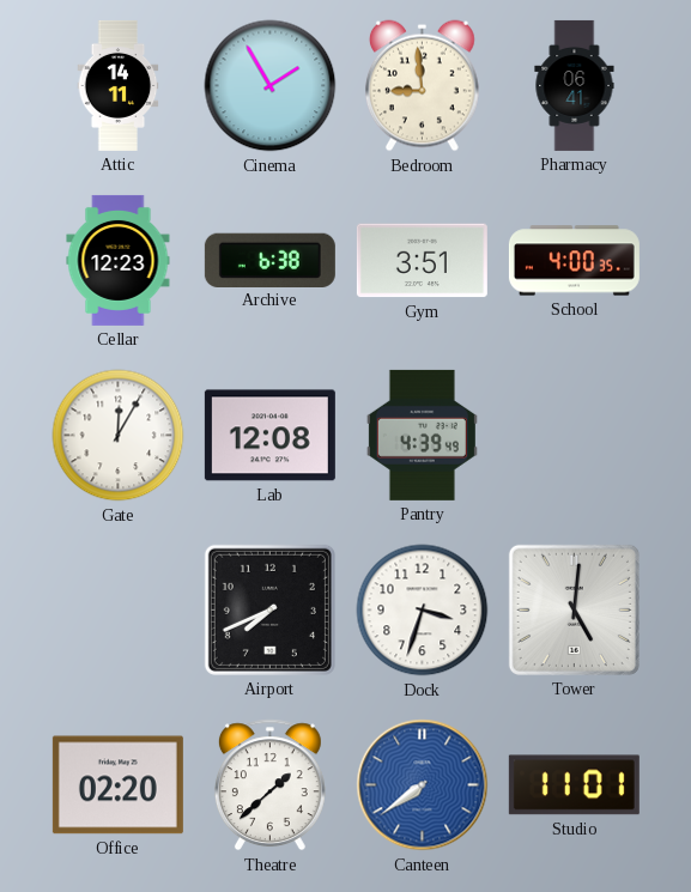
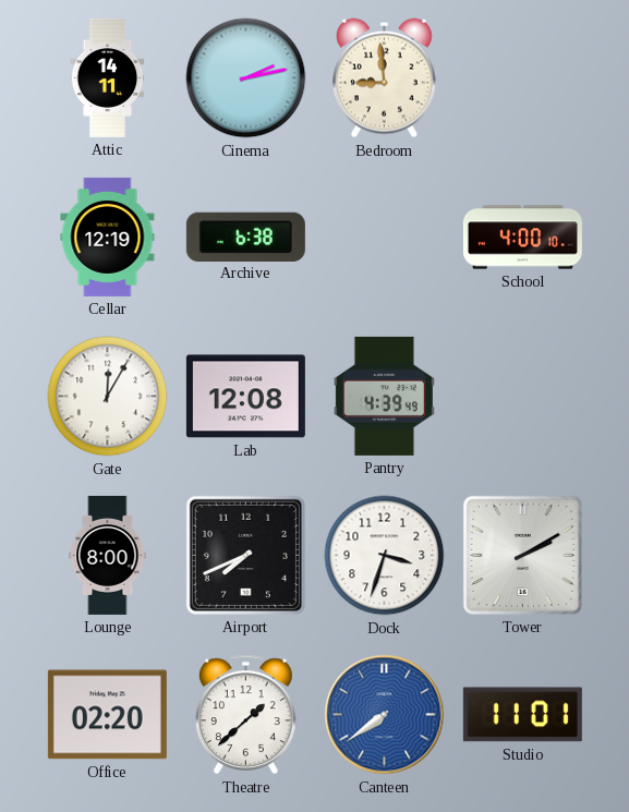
Cinema: 1:55 -> 2:13 (246, 78)
Pharmacy: 06:41 -> none (575, 85)
Cellar: 12:23 -> 12:19 (108, 237)
Gym: 3:51 -> none (422, 261)
School: 4:00:35 -> 4:00:10 (522, 238)
Lounge: none -> 8:00 (108, 555)
Tower: 5:01 -> 2:10 (522, 555)
